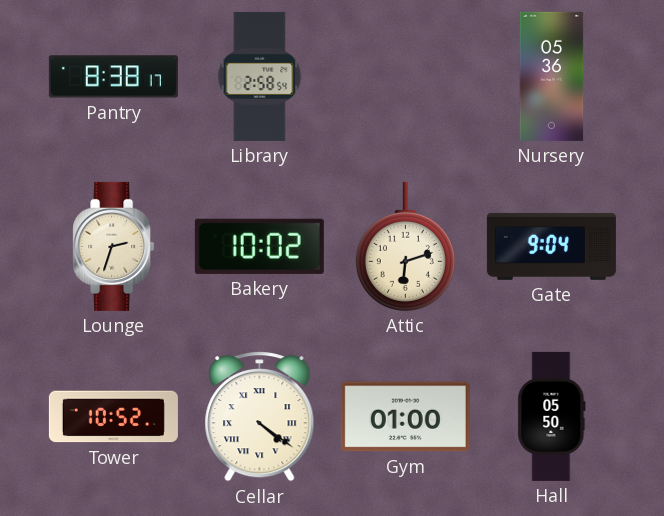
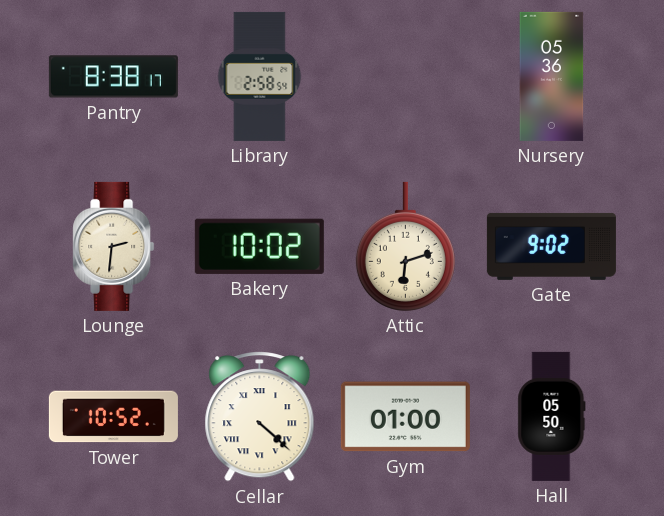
Lounge: 2:33 -> 2:31 (114, 246)
Gate: 9:04 -> 9:02 (551, 246)
Cellar: 4:21 -> 4:22 (260, 417)
